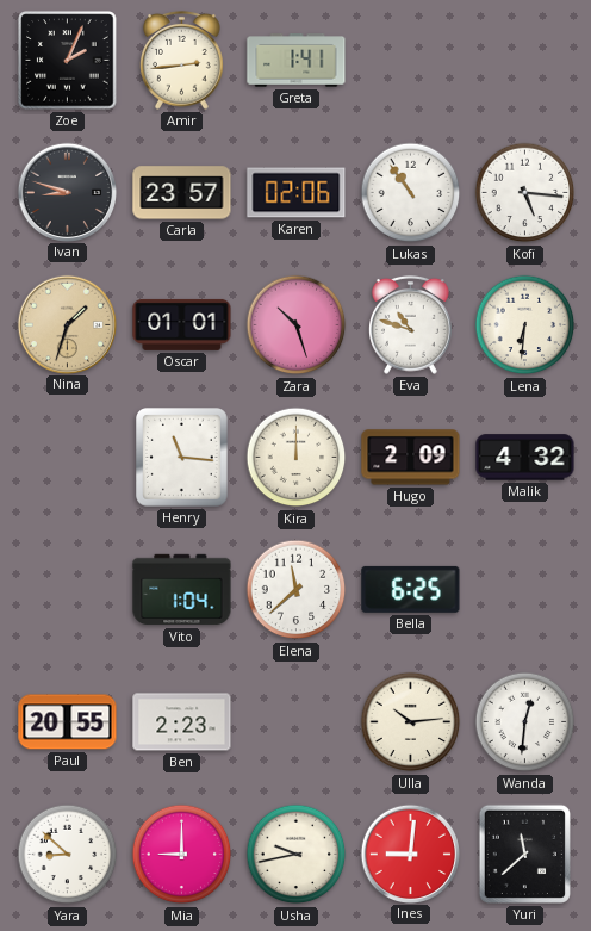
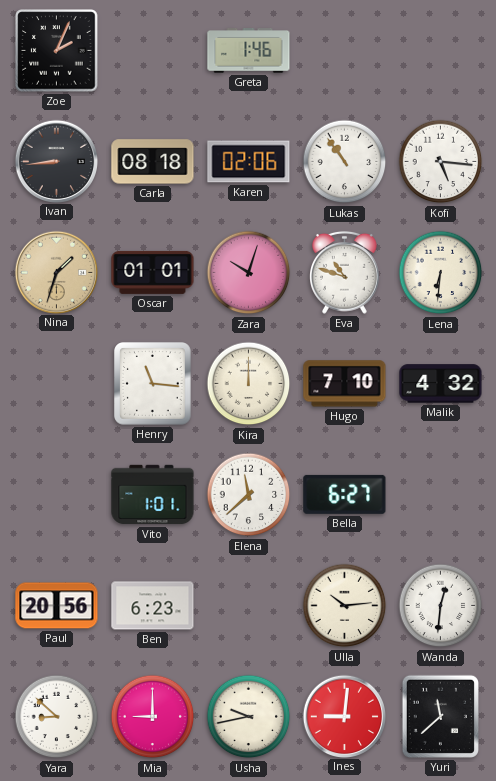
Amir: 2:44 -> none (182, 60)
Greta: 1:41 -> 1:46 (249, 51)
Ivan: 8:48 -> 8:44 (56, 161)
Carla: 23:57 -> 08:18 (153, 162)
Zara: 10:27 -> 10:03 (249, 273)
Hugo: 2:09 -> 7:10 (345, 384)
Vito: 1:04 -> 1:01 (153, 495)
Bella: 6:25 -> 6:27 (345, 494)
Paul: 20:55 -> 20:56 (57, 606)
Ben: 2:23 -> 6:23 (153, 606)
